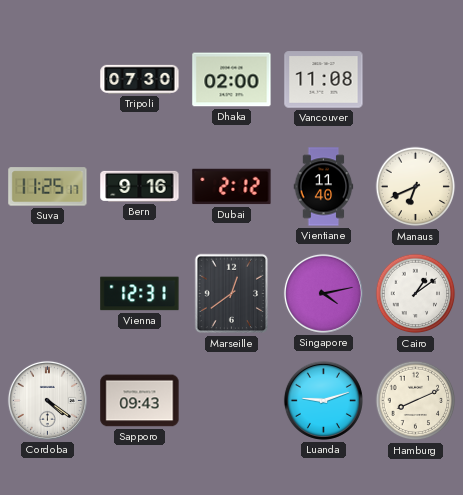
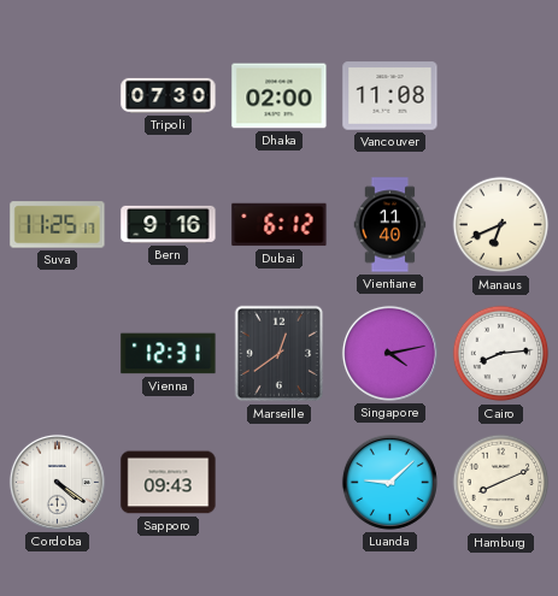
Dubai: 2:12 -> 6:12 (280, 225)
Cairo: 1:09 -> 8:14 (501, 354)
Luanda: 9:12 -> 9:08 (389, 482)
